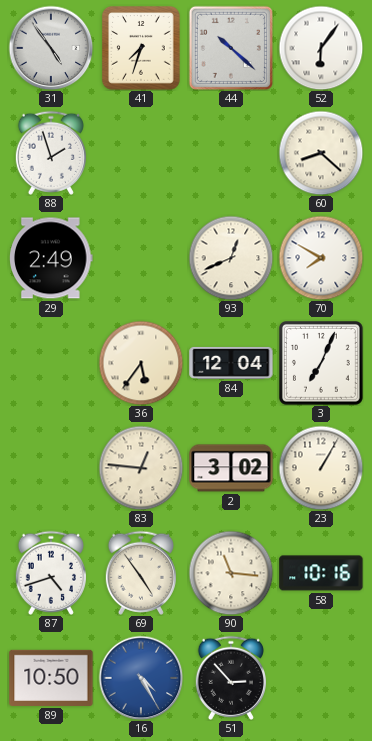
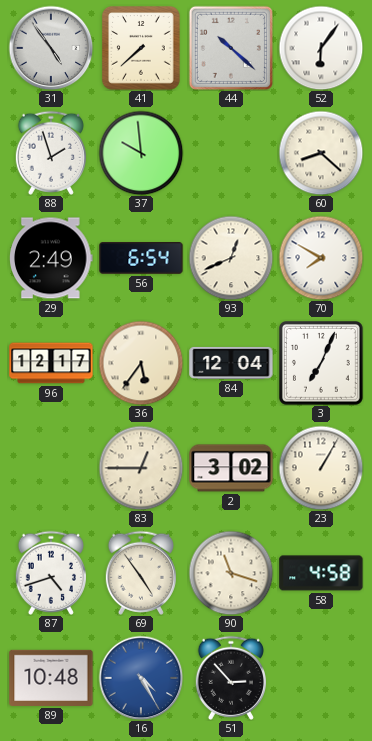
41: 7:33 -> 7:38 (141, 48)
37: none -> 9:59 (141, 153)
56: none -> 6:54 (141, 258)
96: none -> 12:17 (51, 363)
83: 12:46 -> 12:45 (141, 468)
90: 11:16 -> 11:18 (231, 573)
58: 10:16 -> 4:58 (321, 573)
89: 10:50 -> 10:48 (51, 678)
